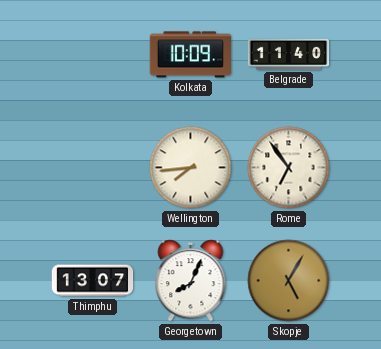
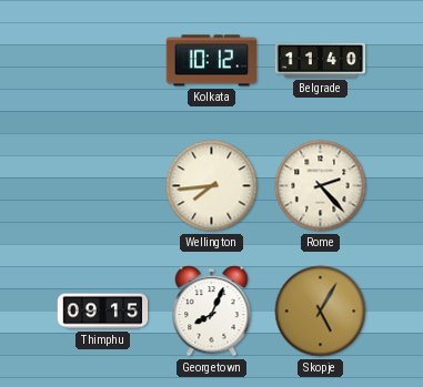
Kolkata: 10:09 -> 10:12 (211, 61)
Rome: 6:54 -> 2:23 (321, 186)
Thimphu: 13:07 -> 09:15 (103, 312)
